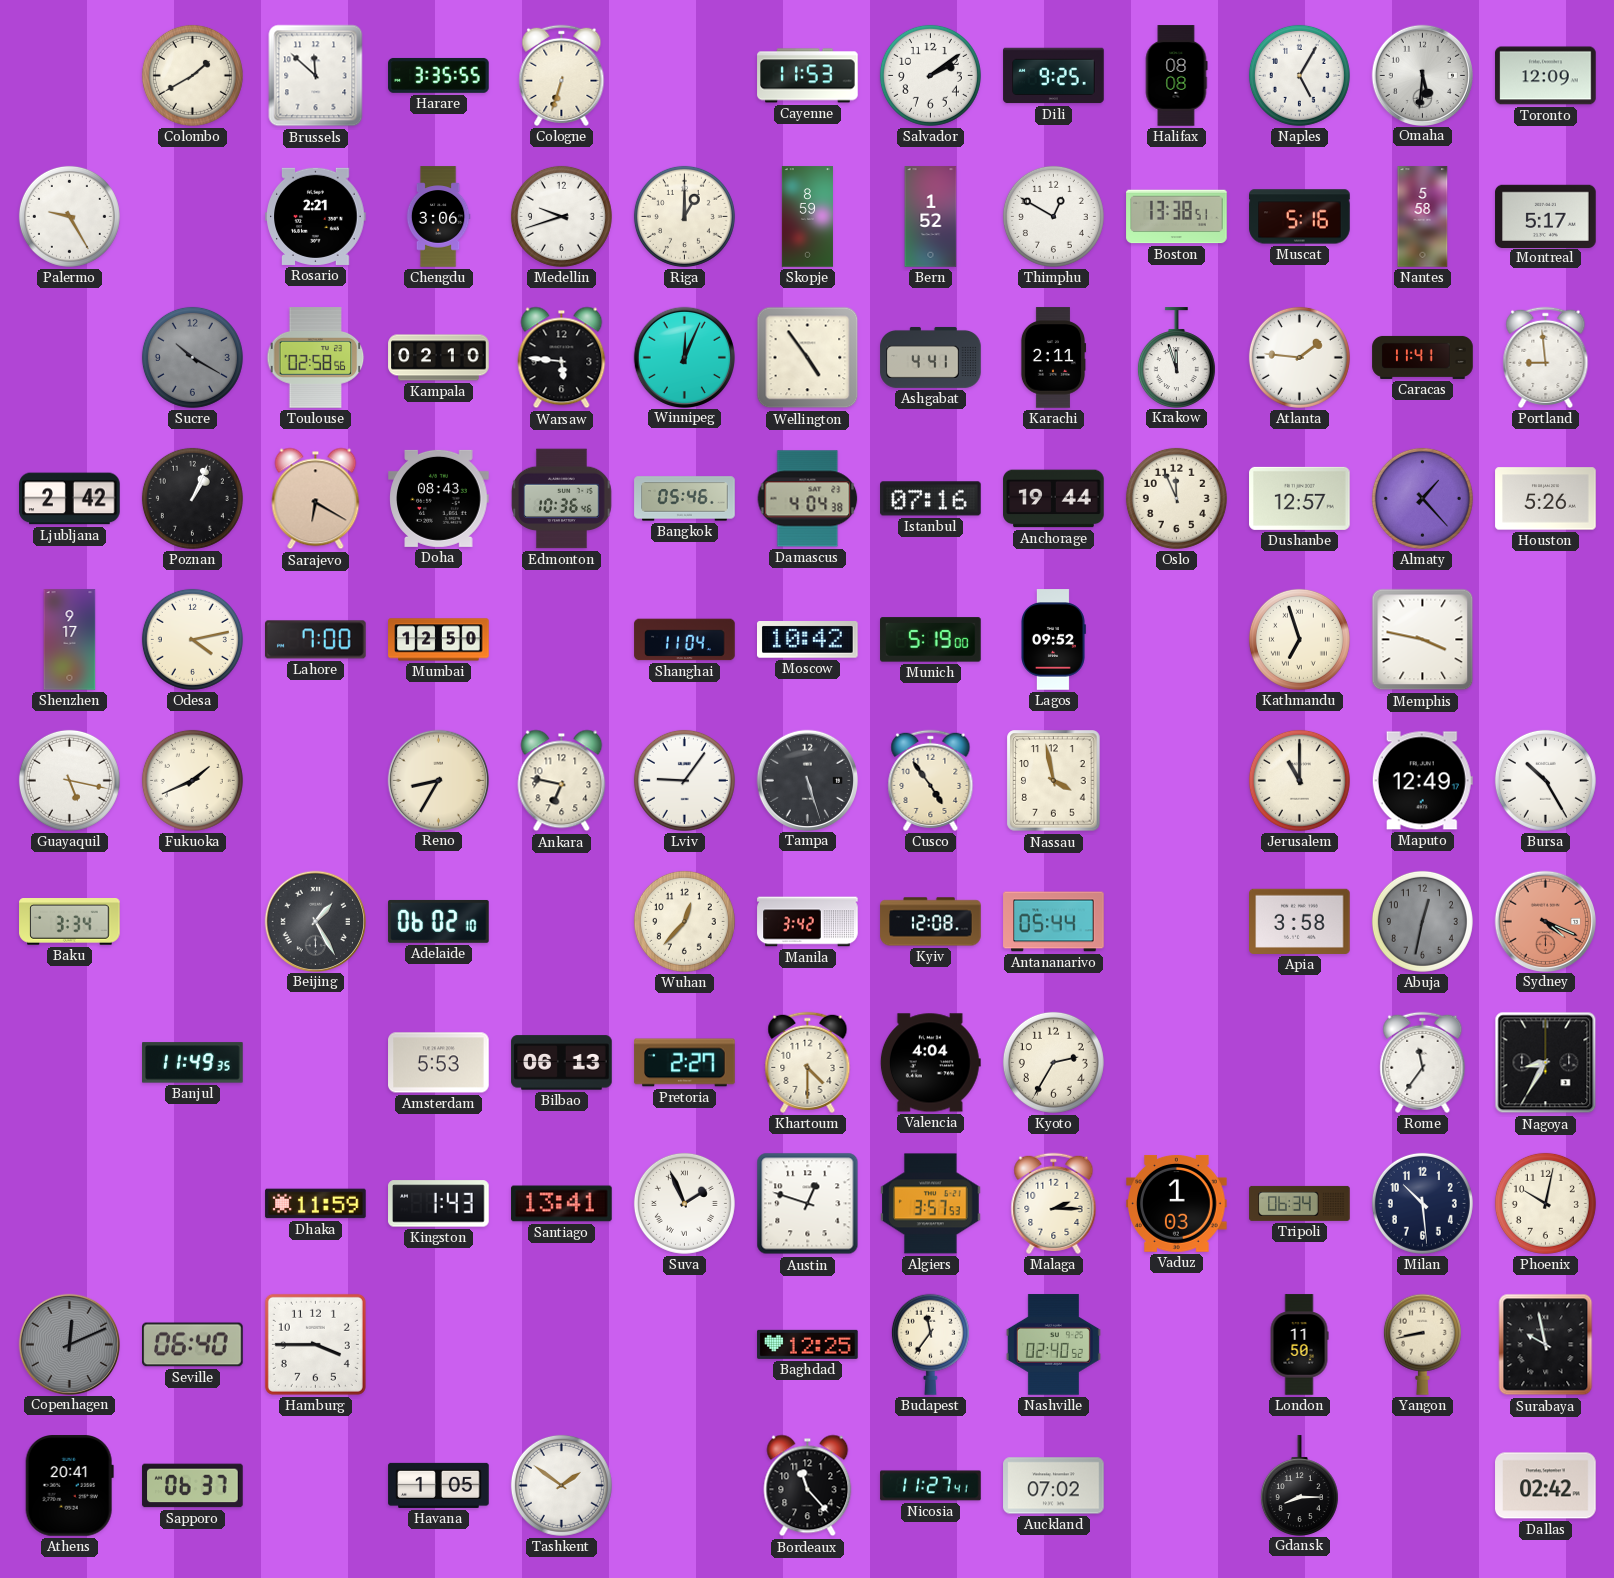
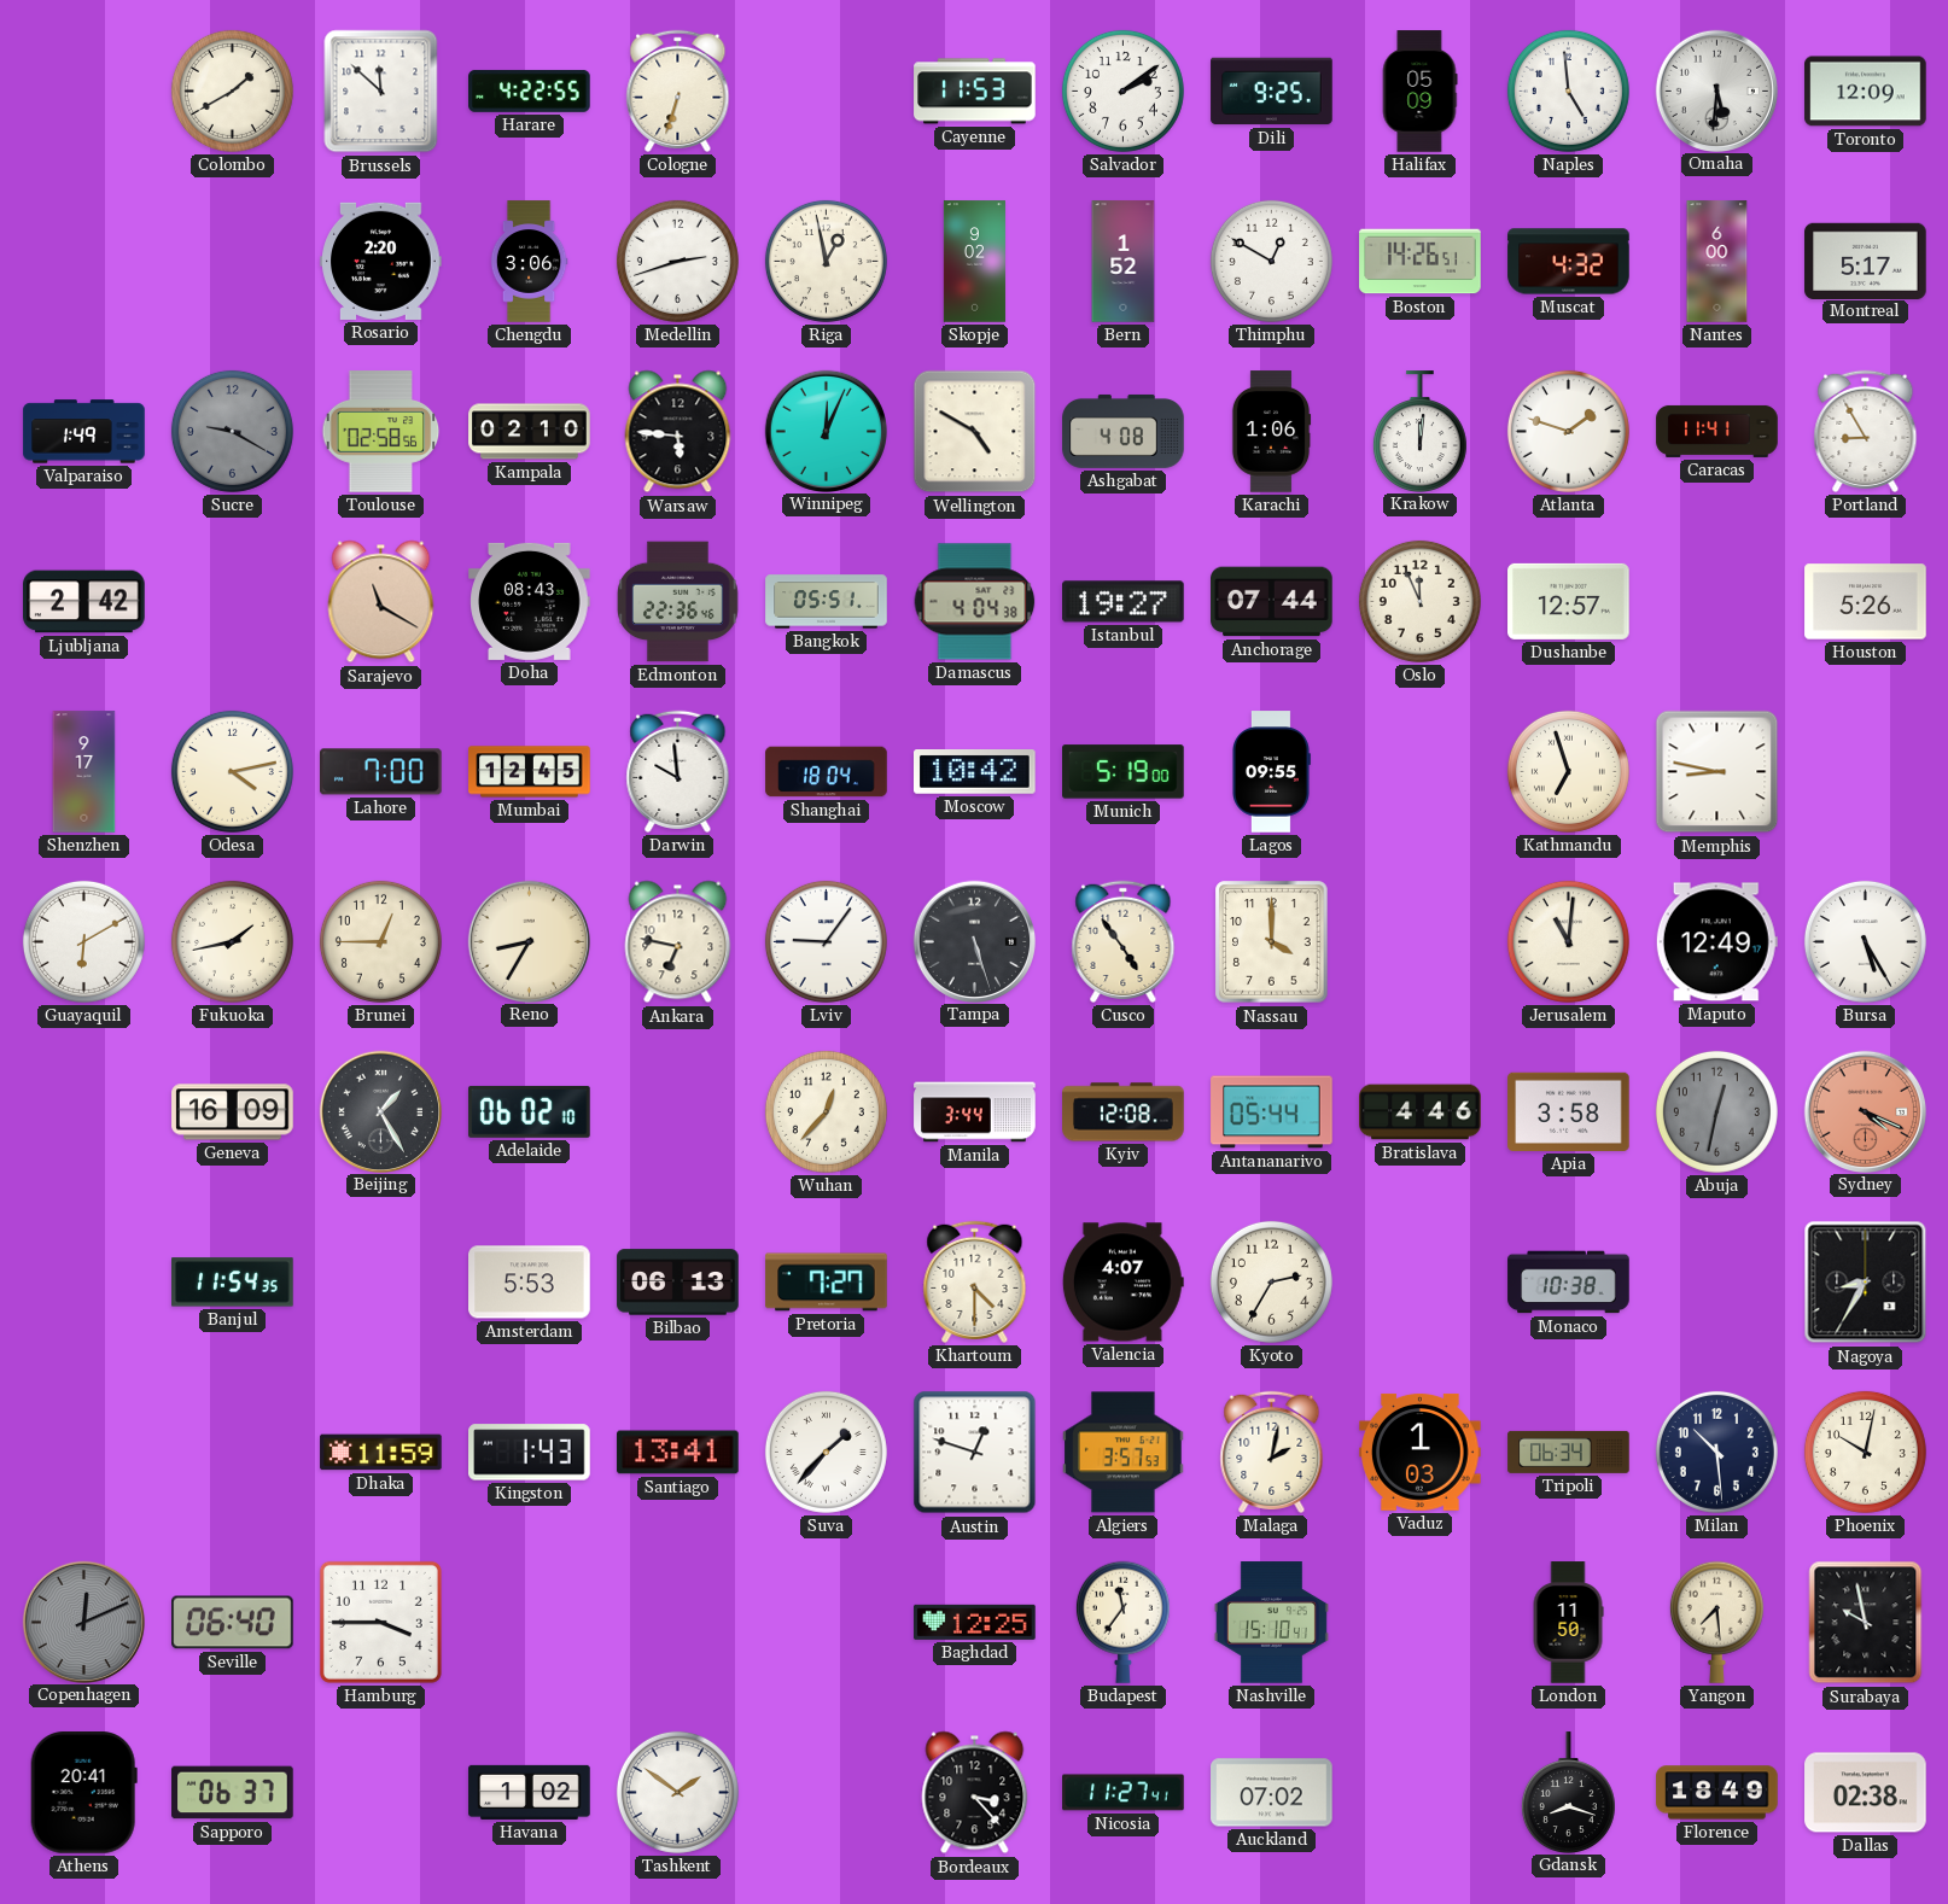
Harare: 3:35 -> 4:22 (530, 90)
Halifax: 08:08 -> 05:09 (1419, 92)
Naples: 5:05 -> 4:59 (1568, 90)
Palermo: 9:25 -> none (69, 216)
Rosario: 2:21 -> 2:20 (381, 261)
Medellin: 9:42 -> 2:42 (677, 261)
Riga: 1:00 -> 12:58 (826, 261)
Skopje: 8:59 -> 9:02 (974, 262)
Boston: 13:38 -> 14:26 (1421, 262)
Muscat: 5:16 -> 4:32 (1569, 262)
Nantes: 5:58 -> 6:00 (1717, 262)
Valparaiso: none -> 1:49 (84, 432)
Sucre: 10:20 -> 9:20 (232, 431)
Wellington: 4:54 -> 4:50 (975, 432)
Ashgabat: 4:41 -> 4:08 (1124, 431)
Karachi: 2:11 -> 1:06 (1271, 432)
Krakow: 11:57 -> 12:01 (1419, 431)
Atlanta: 1:46 -> 1:48 (1568, 431)
Portland: 8:59 -> 8:55 (1866, 431)
Poznan: 1:04 -> none (192, 498)
Sarajevo: 6:20 -> 11:20 (381, 602)
Edmonton: 10:36 -> 22:36 (678, 602)
Bangkok: 05:46 -> 05:51 (827, 602)
Istanbul: 07:16 -> 19:27 (1124, 602)
Anchorage: 19:44 -> 07:44 (1272, 602)
Almaty: 1:23 -> none (1422, 498)
Mumbai: 12:50 -> 12:45 (530, 772)
Darwin: none -> 9:59 (678, 771)
Shanghai: 11:04 -> 18:04 (827, 772)
Lagos: 09:52 -> 09:55 (1272, 772)
Memphis: 3:47 -> 8:47 (1717, 772)
Guayaquil: 5:17 -> 6:10 (83, 941)
Fukuoka: 1:41 -> 1:43 (232, 941)
Brunei: none -> 12:45 (380, 941)
Nassau: 3:58 -> 4:00 (1272, 942)
Jerusalem: 11:00 -> 11:01 (1568, 941)
Bursa: 10:25 -> 5:25 (1865, 941)
Baku: 3:34 -> none (70, 922)
Geneva: none -> 16:09 (233, 1112)
Manila: 3:42 -> 3:44 (975, 1112)
Bratislava: none -> 4:46 (1421, 1112)
Banjul: 11:49 -> 11:54 (233, 1283)
Pretoria: 2:27 -> 7:27 (827, 1283)
Valencia: 4:04 -> 4:07 (1122, 1283)
Monaco: none -> 10:38 (1569, 1283)
Rome: 11:36 -> none (1423, 1062)
Suva: 1:56 -> 1:37 (826, 1452)
Malaga: 2:15 -> 2:02 (1272, 1452)
Nashville: 02:40 -> 15:10 (1271, 1623)
Yangon: 8:43 -> 7:29 (1716, 1622)
Havana: 1:05 -> 1:02 (530, 1792)
Bordeaux: 11:23 -> 3:23 (975, 1793)
Gdansk: 8:15 -> 8:18 (1568, 1792)
Florence: none -> 18:49 (1717, 1793)
Dallas: 02:42 -> 02:38 (1866, 1793)
